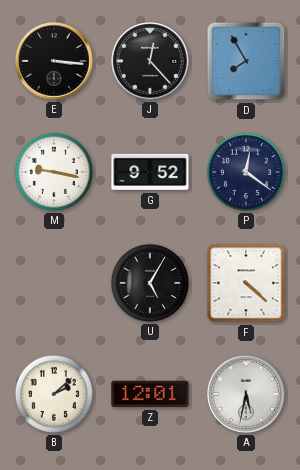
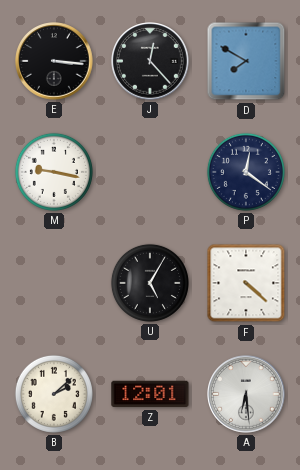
D: 7:55 -> 7:50 (246, 61)
G: 9:52 -> none (150, 172)
A: 5:32 -> 6:29 (246, 394)
